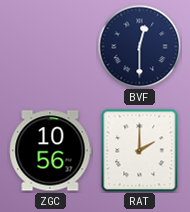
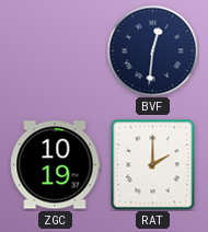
BVF: 12:30 -> 12:31 (152, 50)
ZGC: 10:56 -> 10:19 (55, 165)
